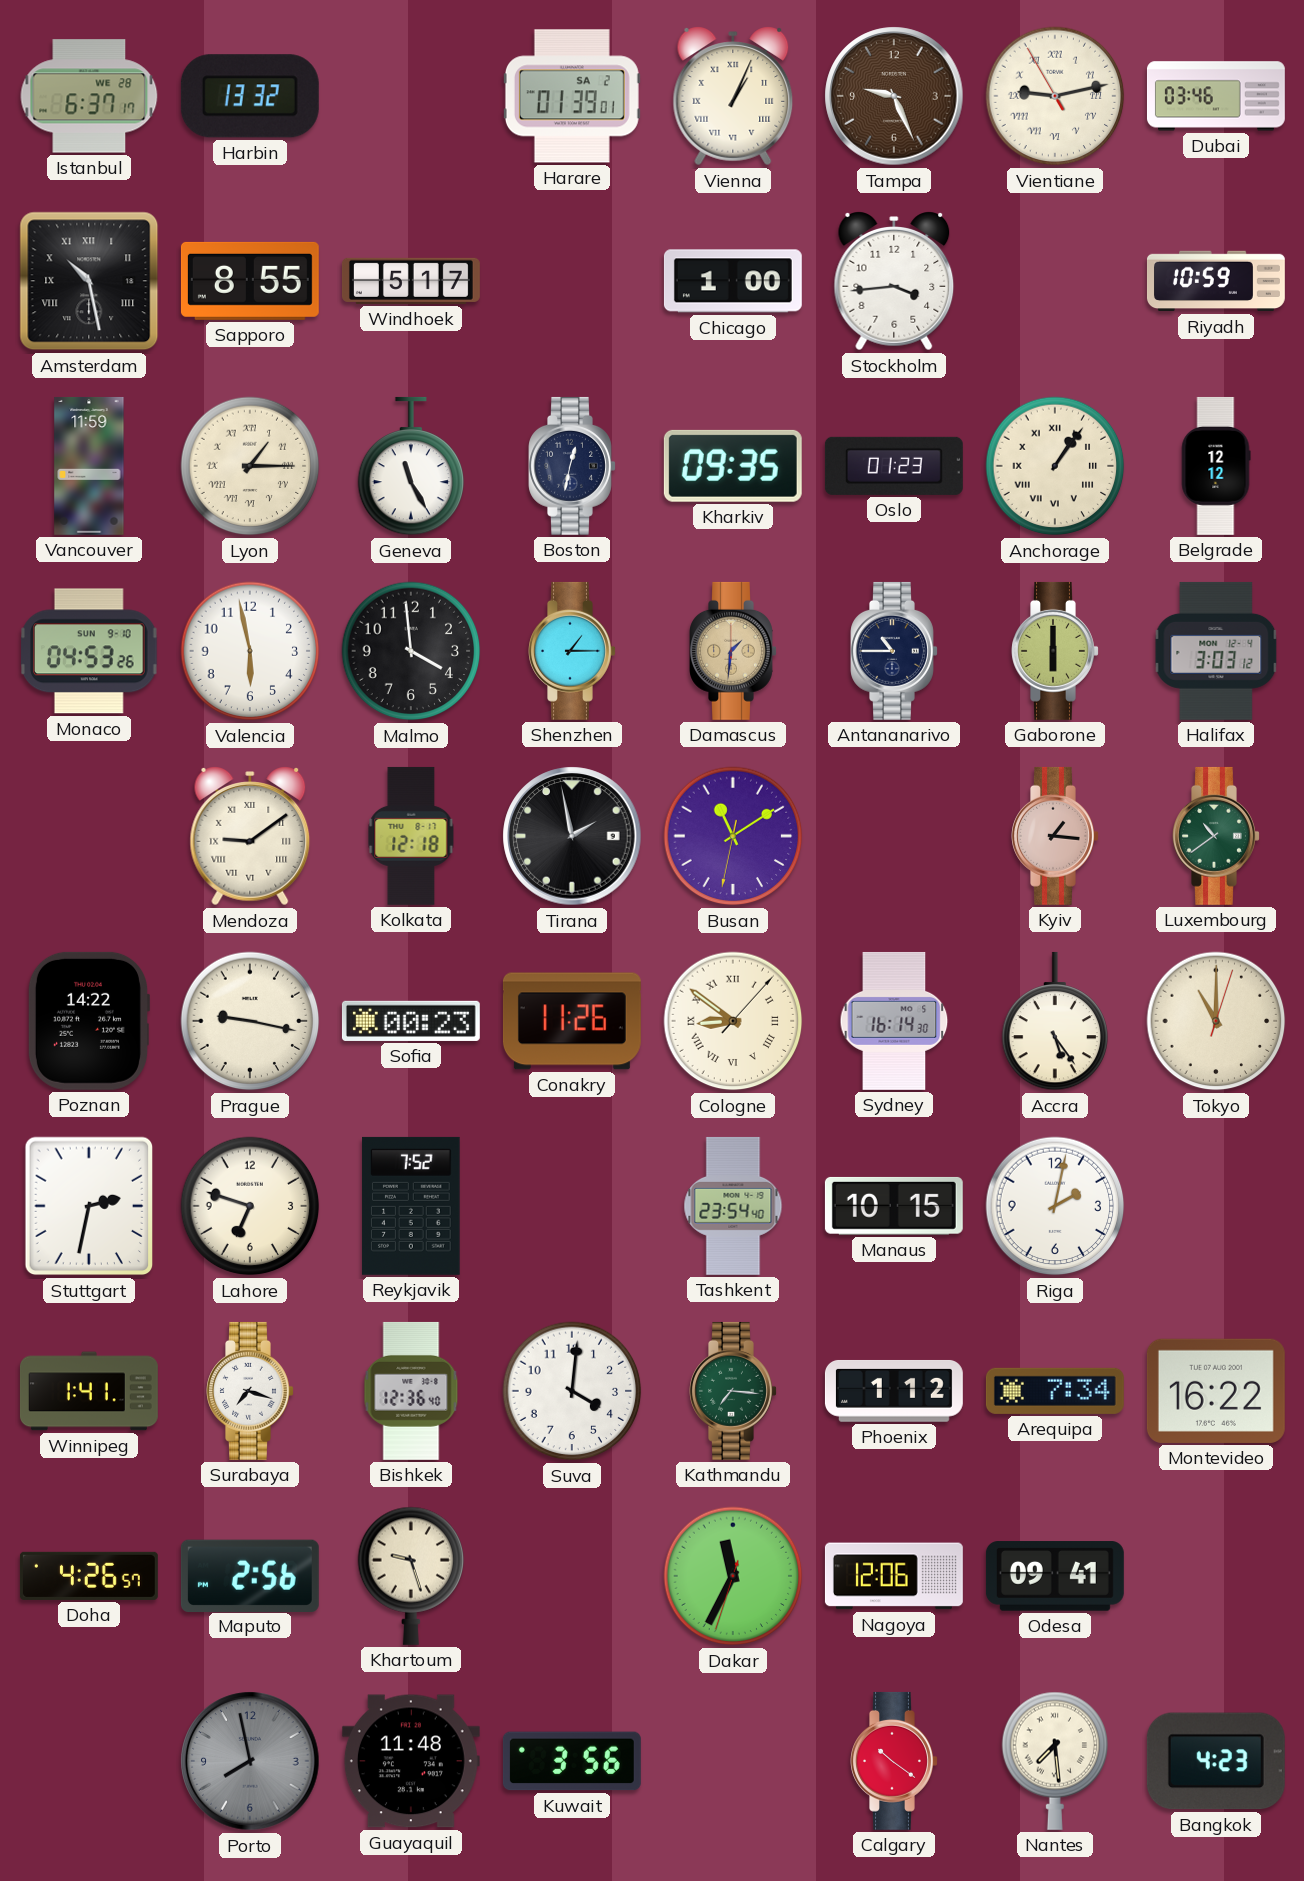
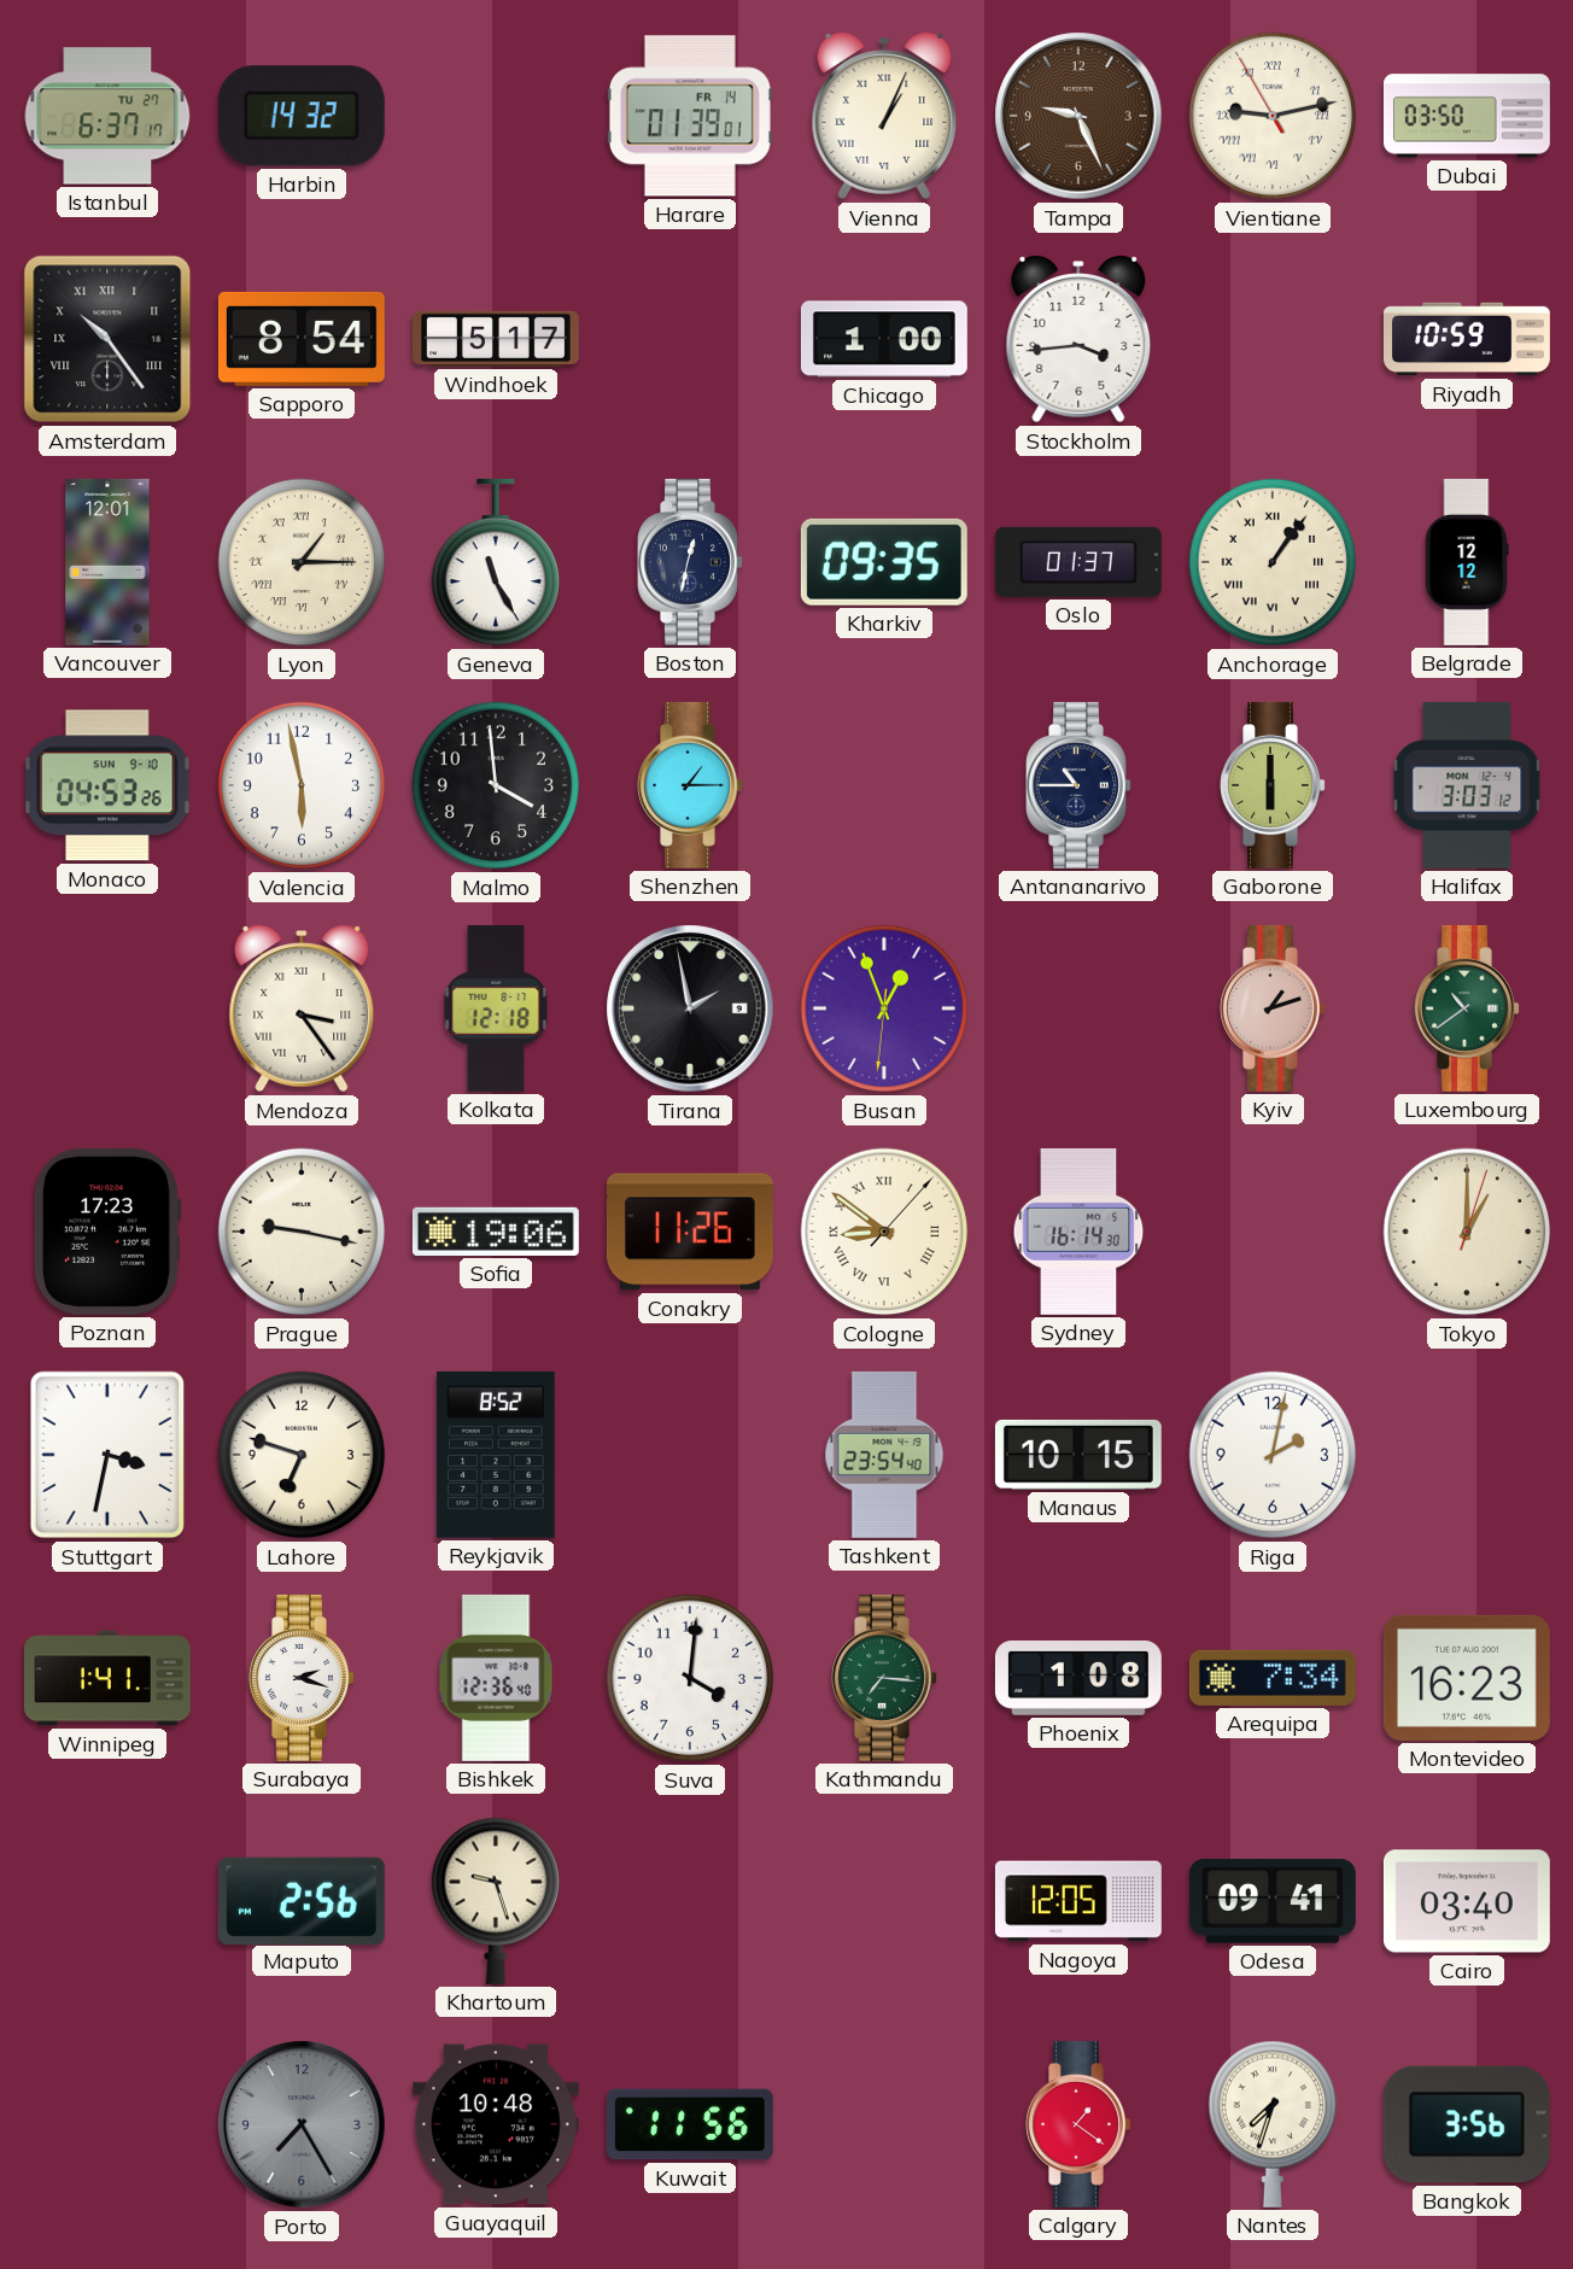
Istanbul date: WE 28 -> TU 27 (107, 116)
Harbin: 13:32 -> 14:32 (302, 116)
Harare date: SA 2 -> FR 14 (690, 116)
Dubai: 03:46 -> 03:50 (1467, 116)
Amsterdam: 10:28 -> 10:24 (107, 339)
Sapporo: 8:55 -> 8:54 (302, 339)
Vancouver: 11:59 -> 12:01 (107, 562)
Oslo: 01:23 -> 01:37 (1078, 562)
Damascus: 1:31 -> none (733, 651)
Mendoza: 9:09 -> 3:24 (302, 1008)
Busan: 11:09 -> 12:56 (884, 1008)
Kyiv: 1:16 -> 1:12 (1273, 1008)
Poznan: 14:22 -> 17:23 (106, 1232)
Sofia: 00:23 -> 19:06 (496, 1232)
Accra: 5:24 -> none (1055, 1021)
Tokyo: 11:00 -> 1:00 (1467, 1232)
Stuttgart: 2:32 -> 3:32 (107, 1455)
Reykjavik: 7:52 -> 8:52 (496, 1455)
Surabaya: 7:18 -> 2:18 (302, 1678)
Phoenix: 1:12 -> 1:08 (1078, 1678)
Montevideo: 16:22 -> 16:23 (1467, 1678)
Doha: 4:26 -> none (89, 1576)
Dakar: 11:34 -> none (733, 1576)
Nagoya: 12:06 -> 12:05 (1078, 1901)
Cairo: none -> 03:40 (1467, 1901)
Porto: 7:58 -> 7:25 (302, 2124)
Guayaquil: 11:48 -> 10:48 (496, 2124)
Kuwait: 3:56 -> 11:56 (690, 2124)
Calgary: 10:21 -> 1:21 (1078, 2124)
Nantes: 7:29 -> 7:33 (1273, 2124)
Bangkok: 4:23 -> 3:56 (1467, 2124)
